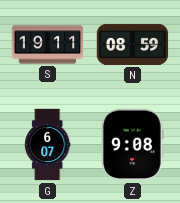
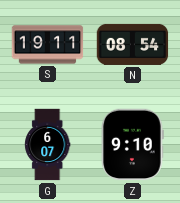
N: 08:59 -> 08:54 (133, 44)
Z: 9:08 -> 9:10 (132, 145)
